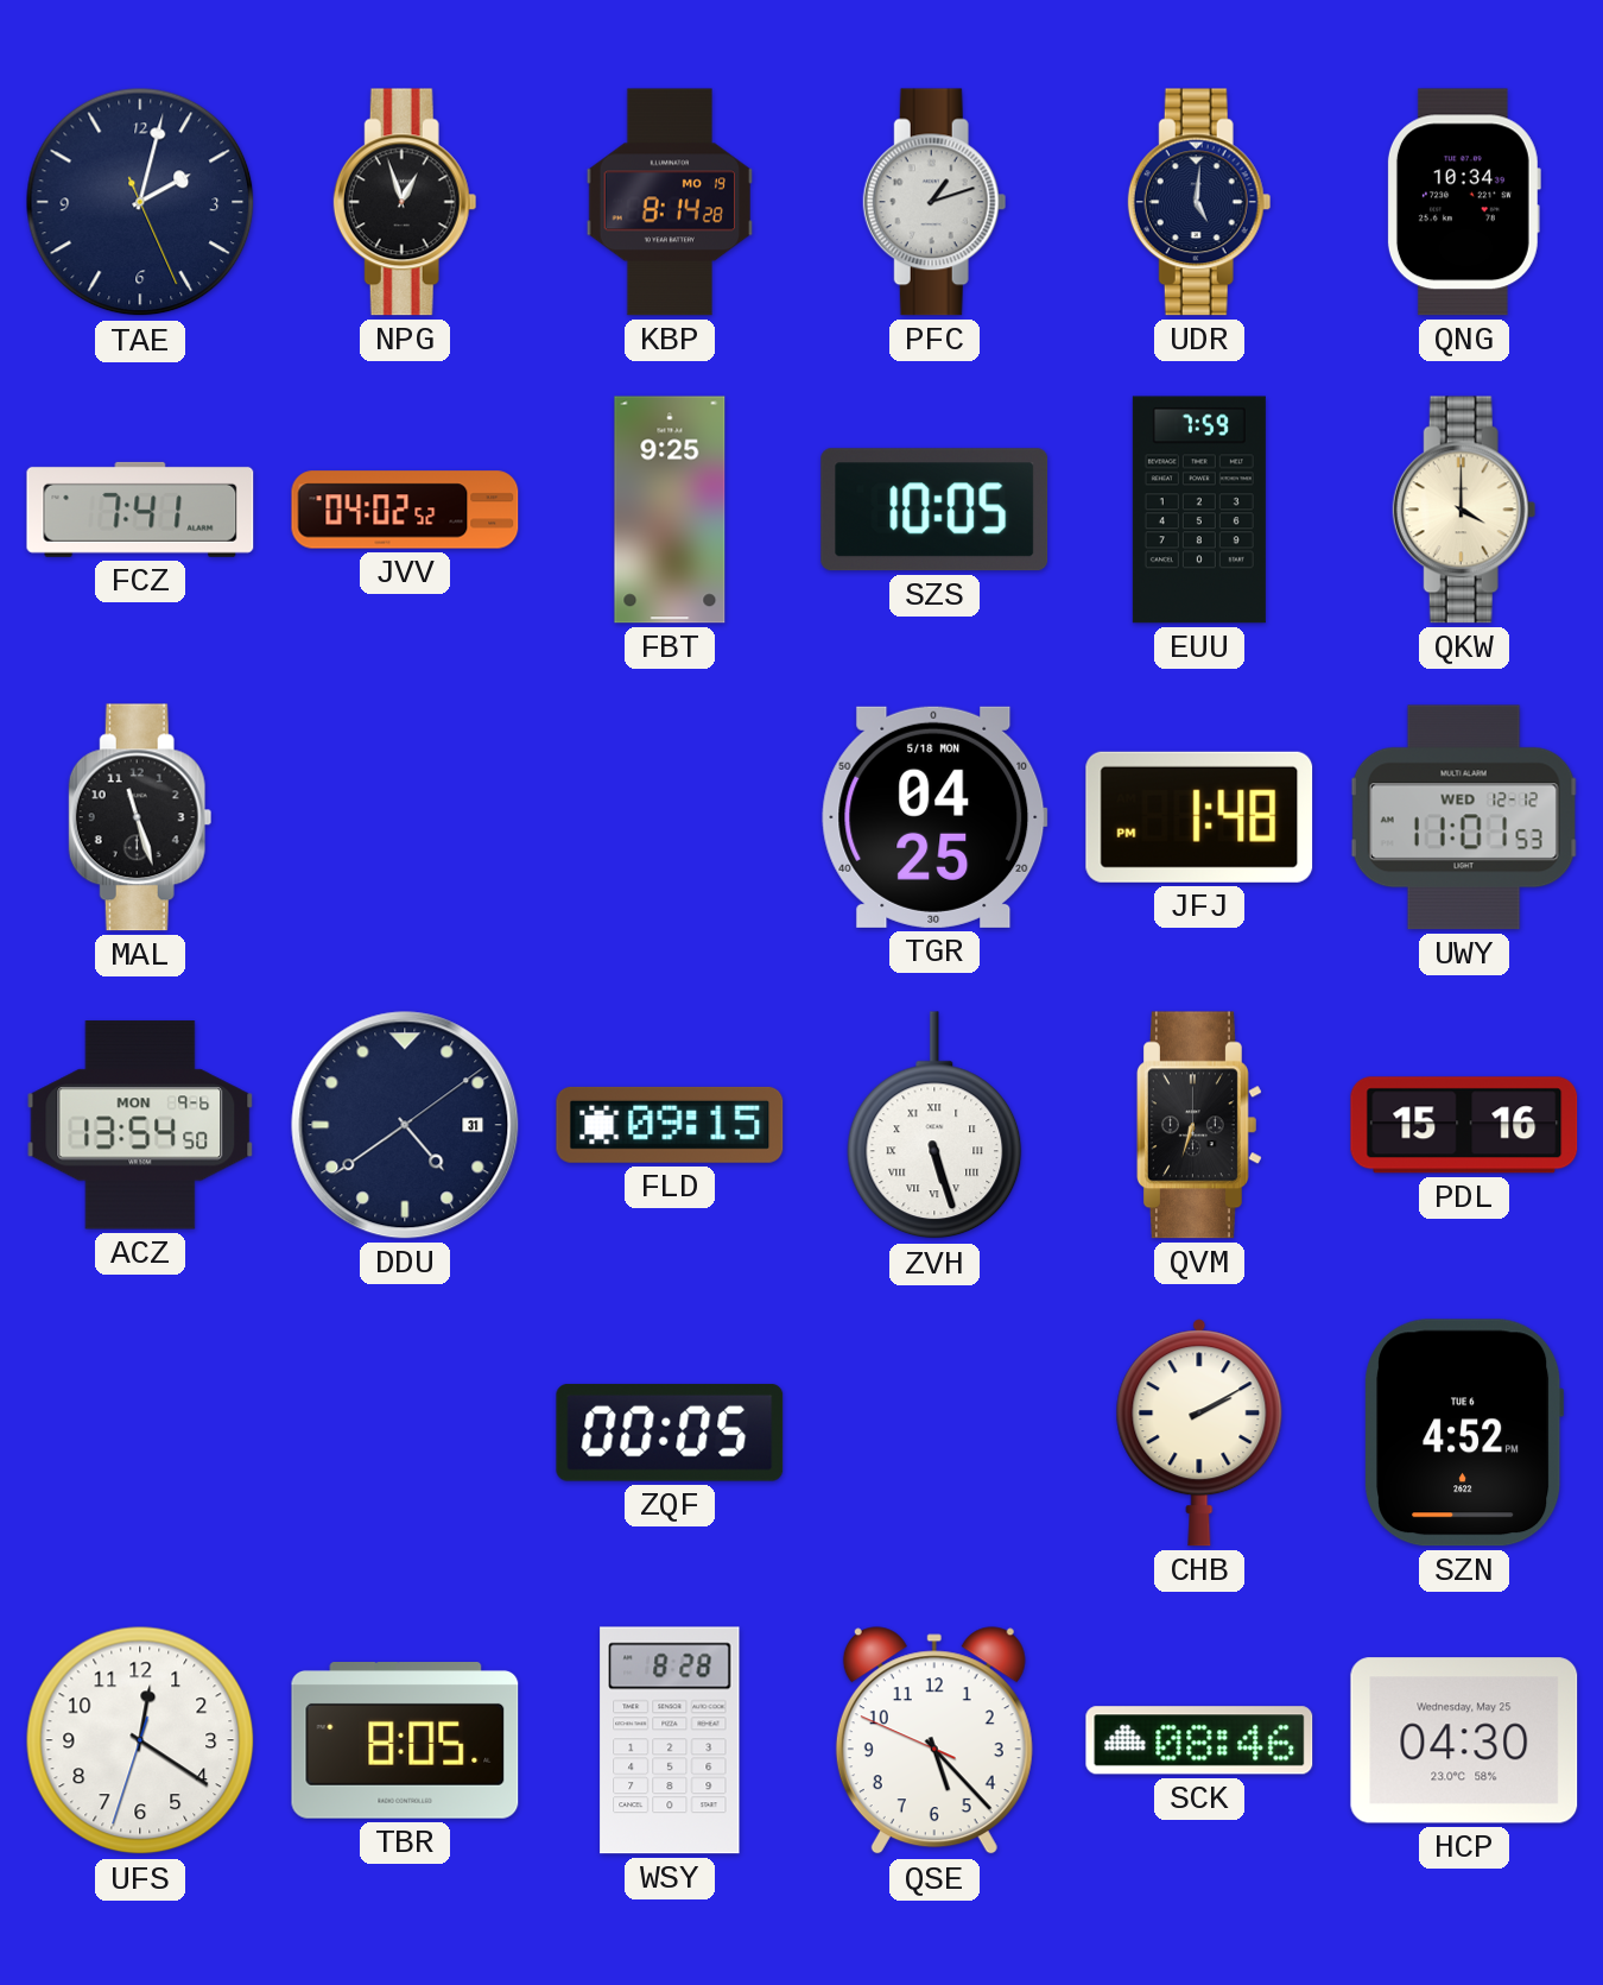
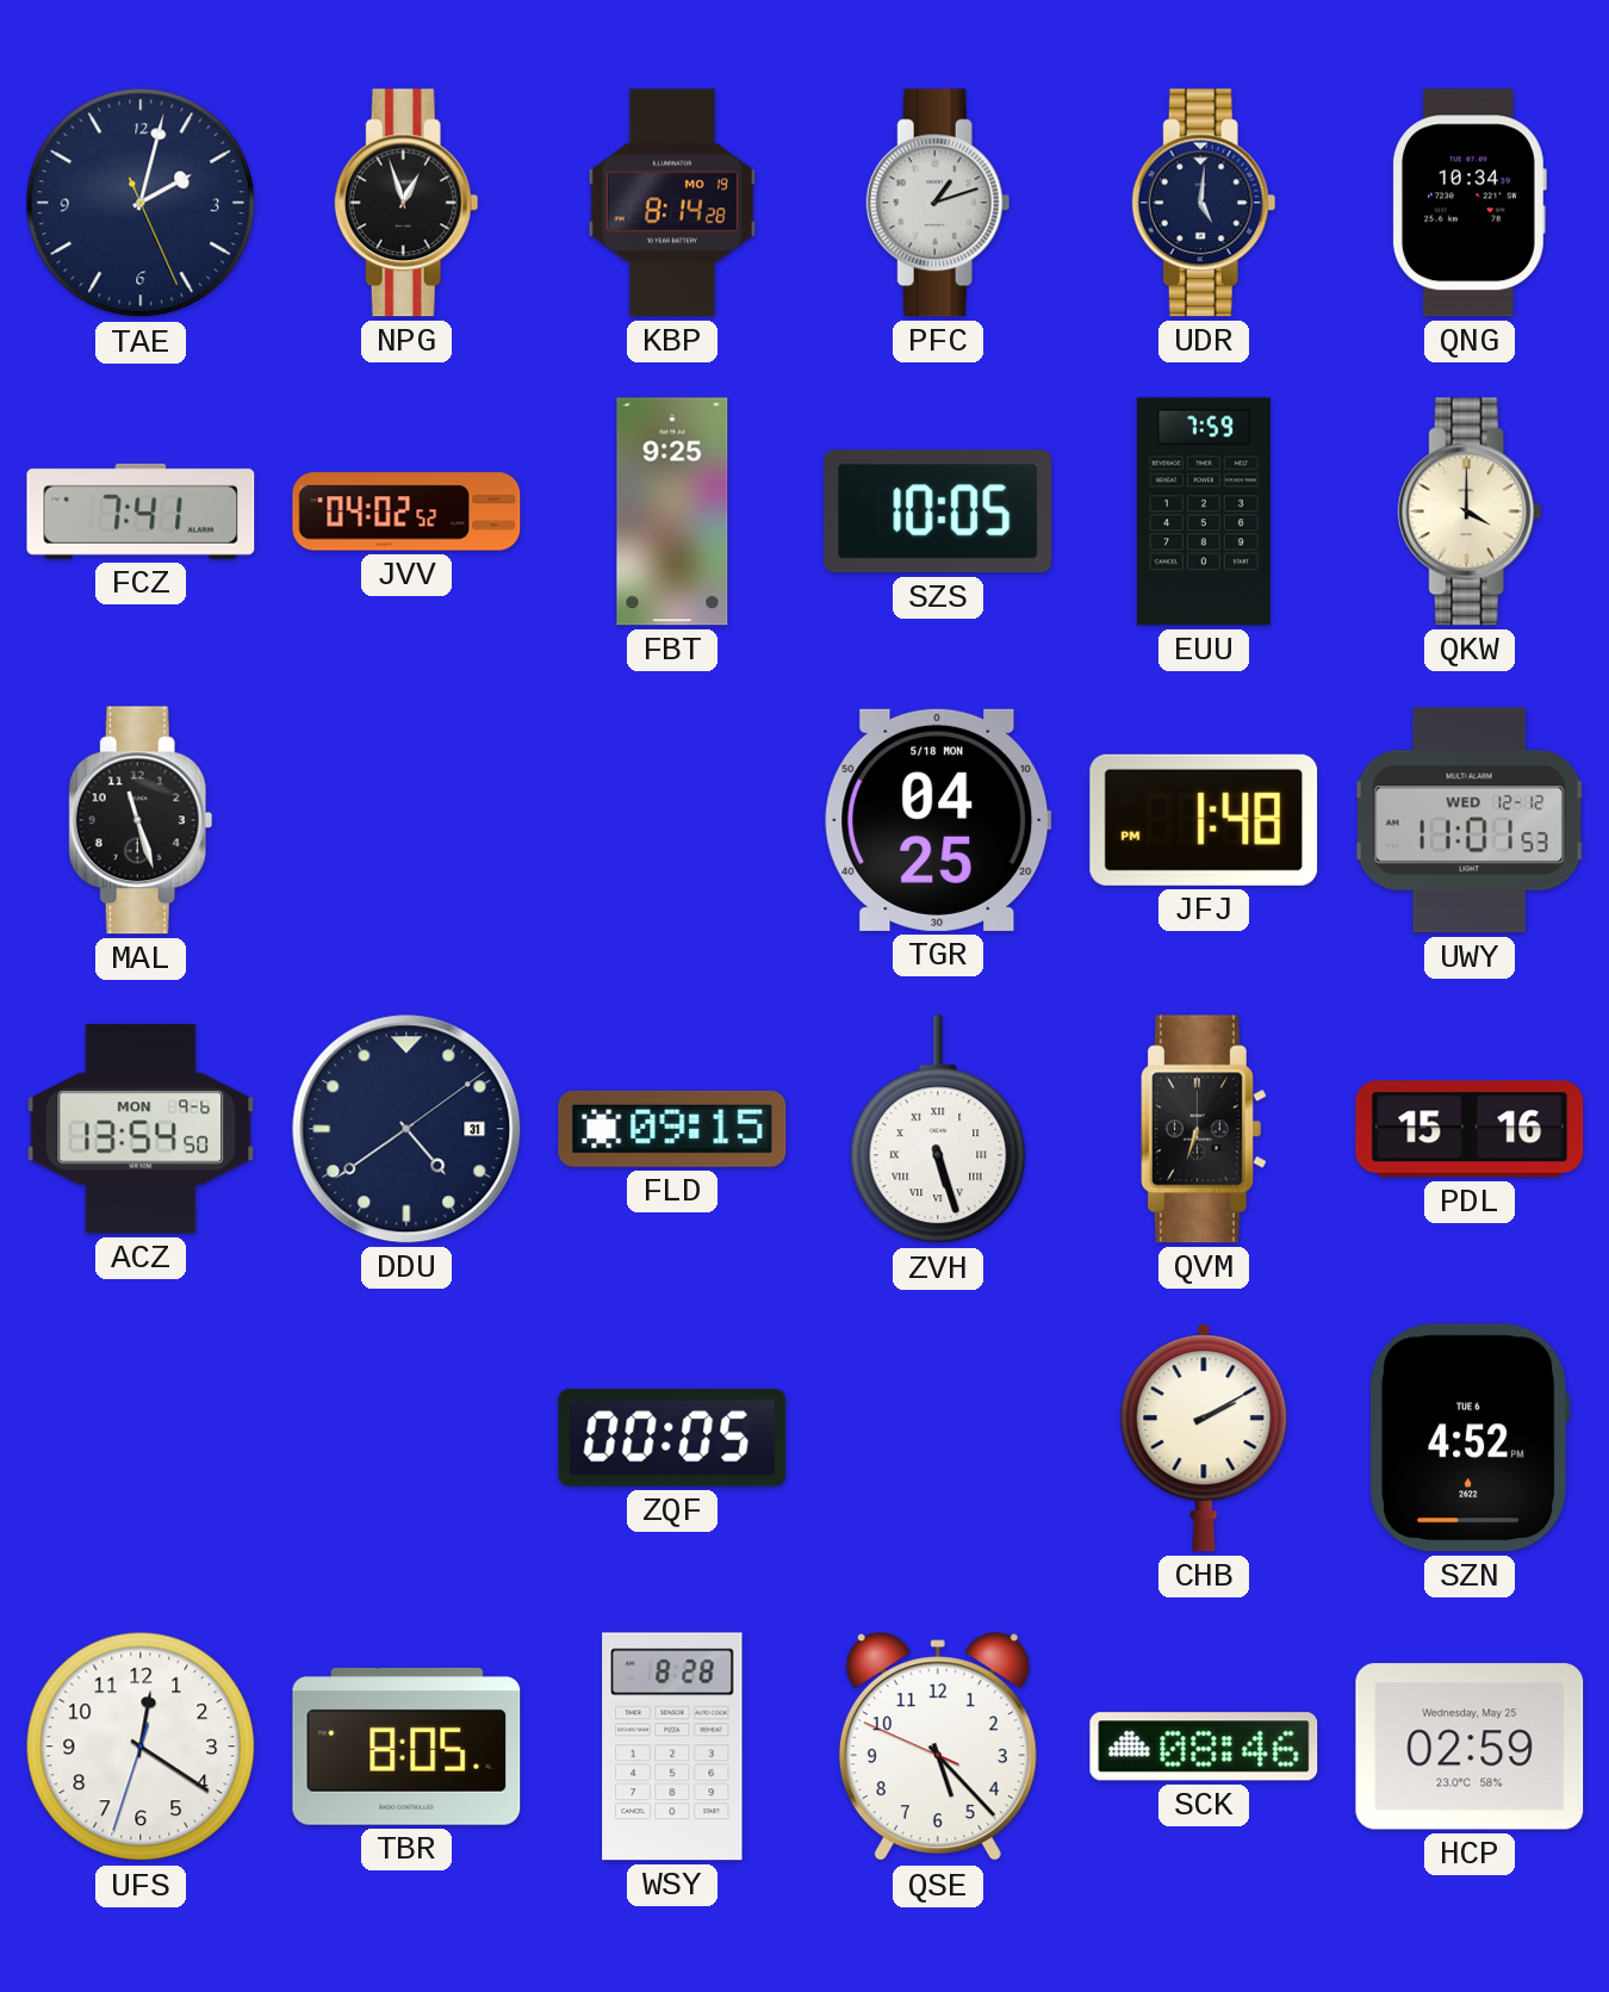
HCP: 04:30 -> 02:59 (1470, 1746)
